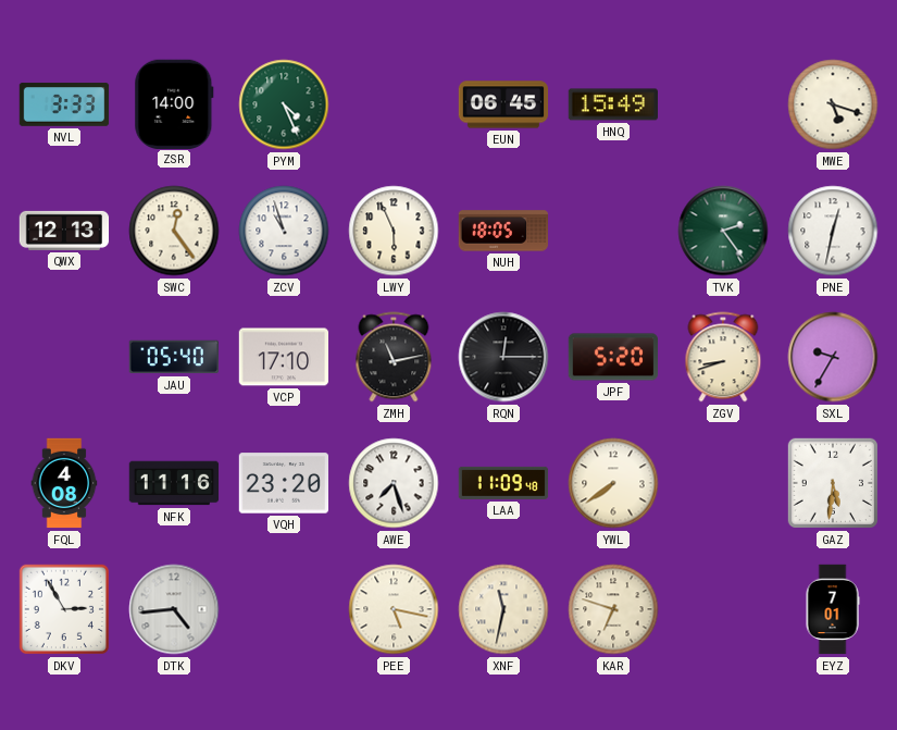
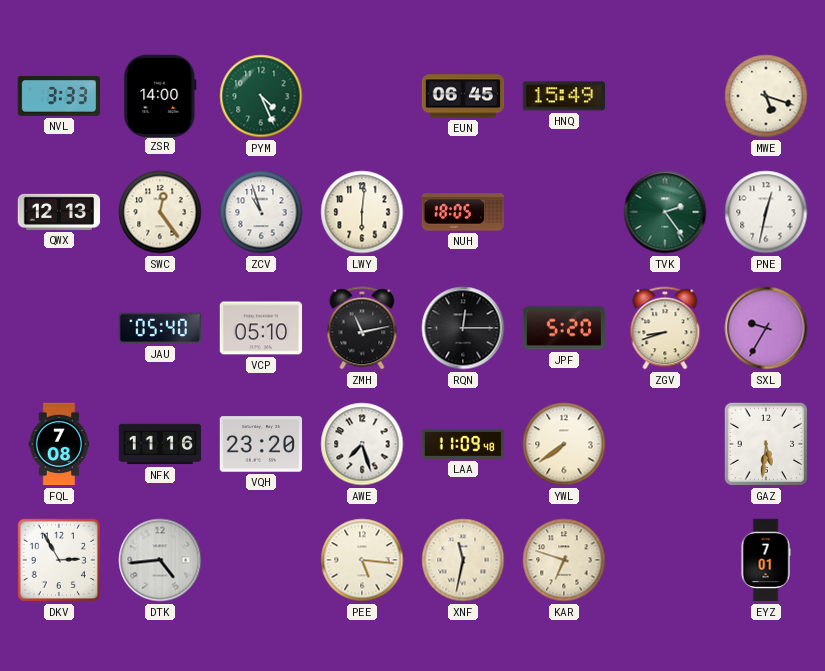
LWY: 5:56 -> 6:01 (362, 212)
VCP: 17:10 -> 05:10 (261, 328)
FQL: 4:08 -> 7:08 (59, 444)
PEE: 5:17 -> 5:16 (362, 560)
